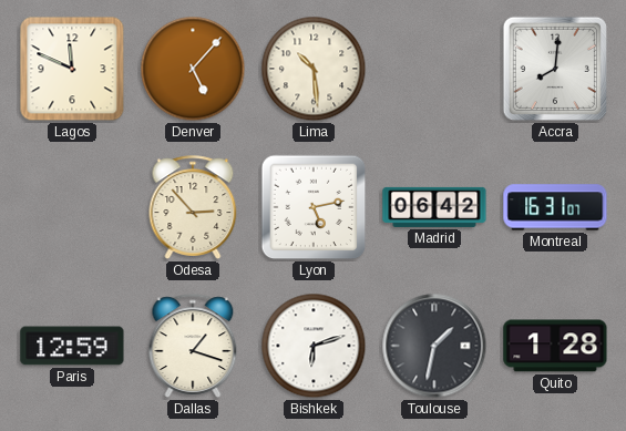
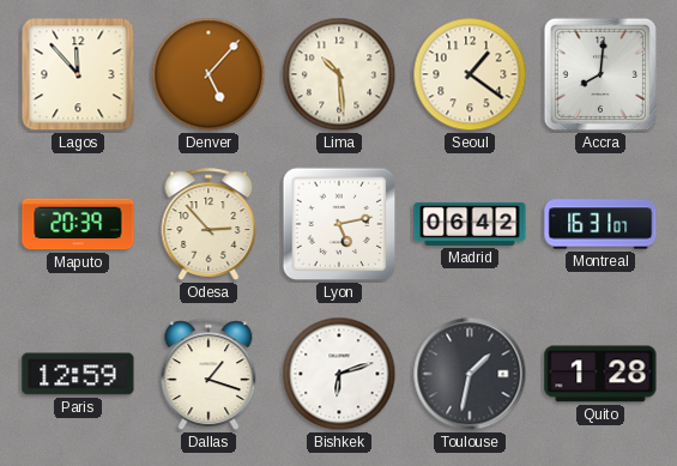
Lagos: 11:49 -> 11:53 (78, 74)
Seoul: none -> 1:21 (470, 74)
Maputo: none -> 20:39 (78, 224)
